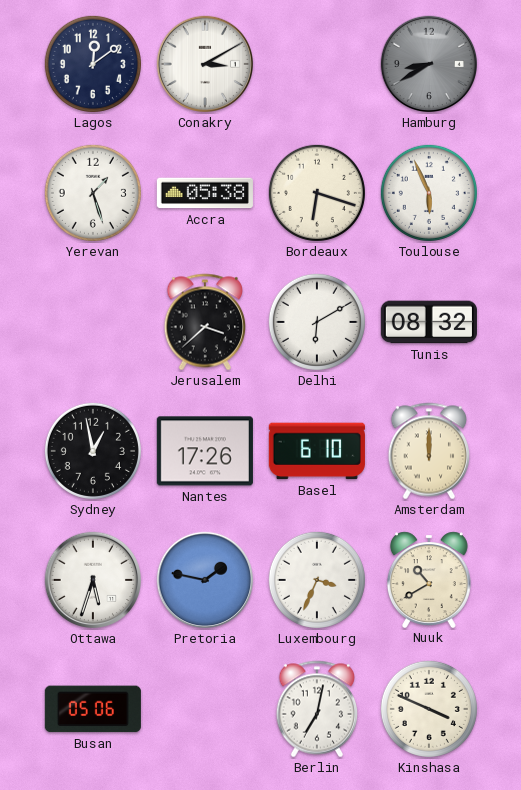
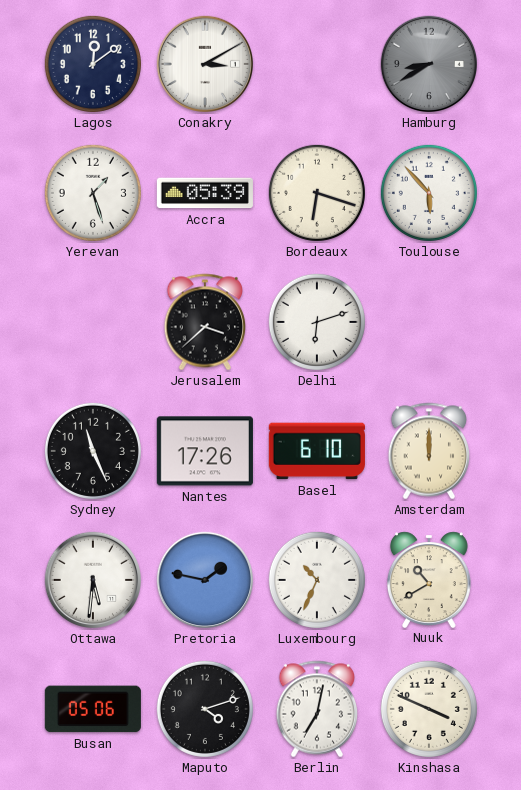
Accra: 05:38 -> 05:39 (205, 193)
Toulouse: 5:56 -> 5:53 (429, 193)
Delhi: 6:10 -> 6:12 (317, 322)
Tunis: 08:32 -> none (429, 322)
Sydney: 12:58 -> 11:26 (93, 451)
Ottawa: 5:33 -> 5:31 (93, 580)
Luxembourg: 3:34 -> 10:34 (317, 580)
Maputo: none -> 4:12 (205, 709)
